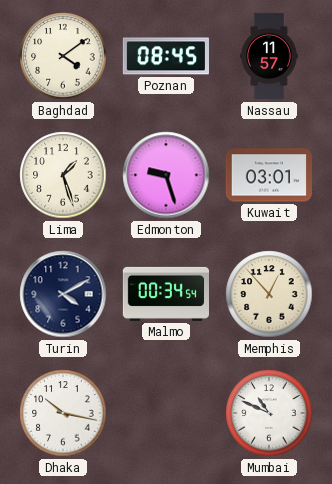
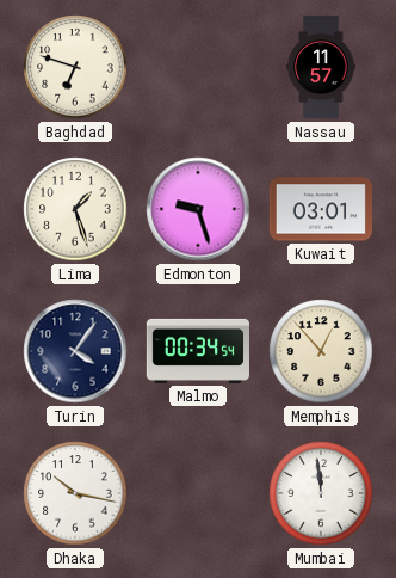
Baghdad: 4:09 -> 6:48 (75, 67)
Poznan: 08:45 -> none (165, 56)
Turin: 4:10 -> 4:06 (75, 351)
Mumbai: 10:49 -> 11:59 (321, 493)
